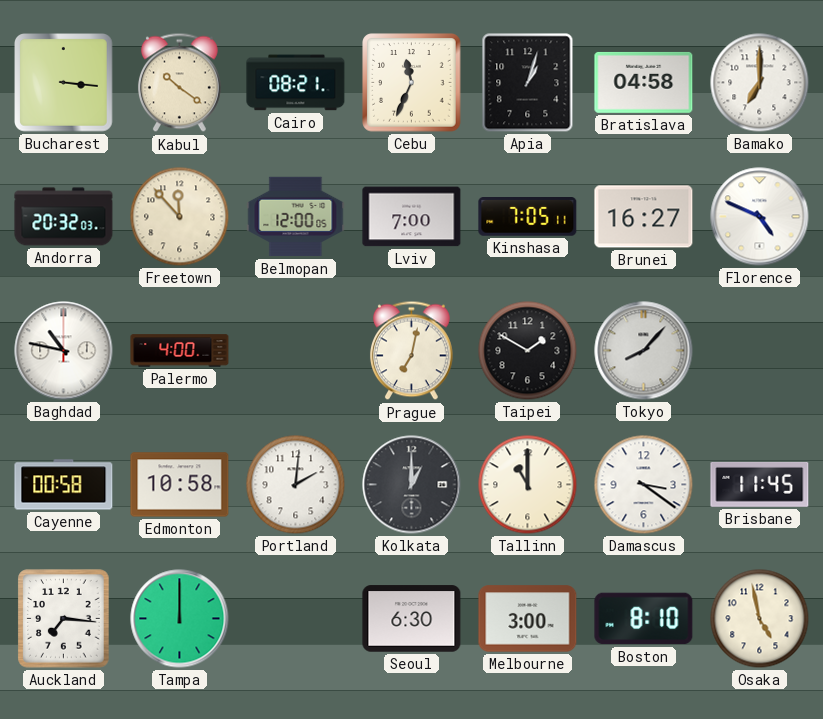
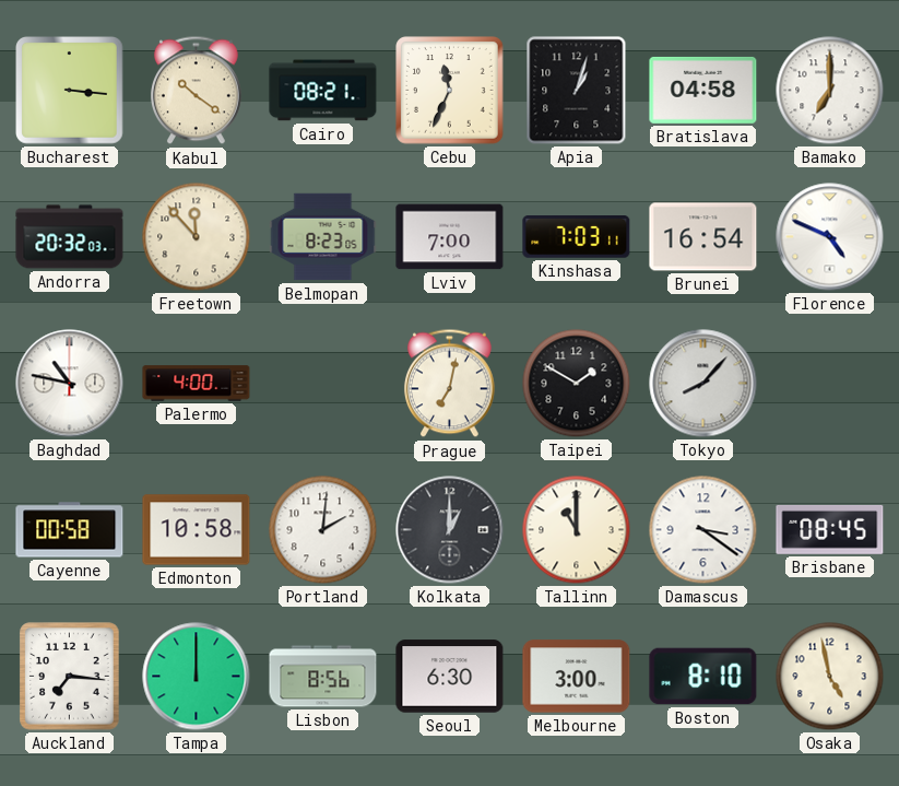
Belmopan: 12:00 -> 8:23 (323, 237)
Kinshasa: 7:05 -> 7:03 (577, 237)
Brunei: 16:27 -> 16:54 (703, 237)
Brisbane: 11:45 -> 08:45 (830, 529)
Lisbon: none -> 8:56 (323, 677)
